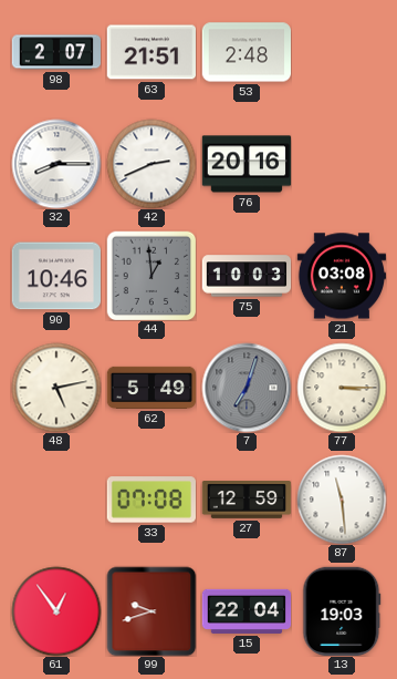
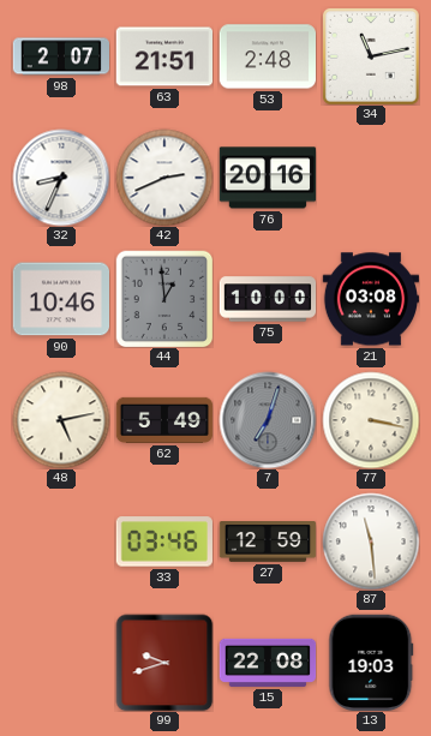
34: none -> 11:13 (371, 56)
32: 8:15 -> 8:34 (61, 178)
75: 10:03 -> 10:00 (268, 299)
77: 3:15 -> 3:17 (371, 420)
33: 07:08 -> 03:46 (164, 541)
61: 12:54 -> none (56, 611)
15: 22:04 -> 22:08 (268, 663)
